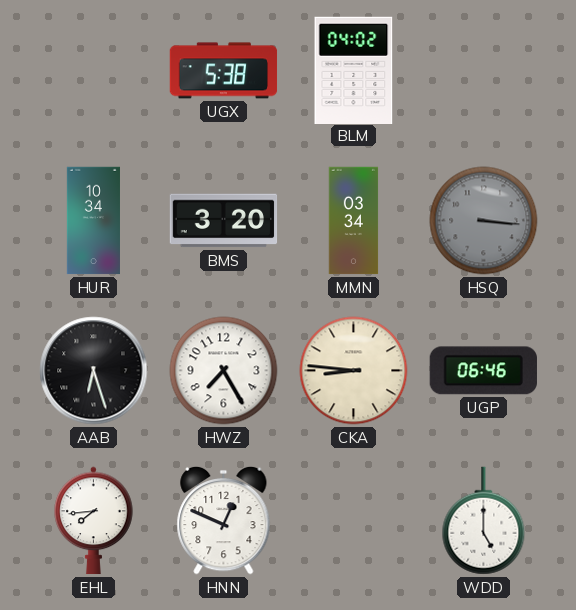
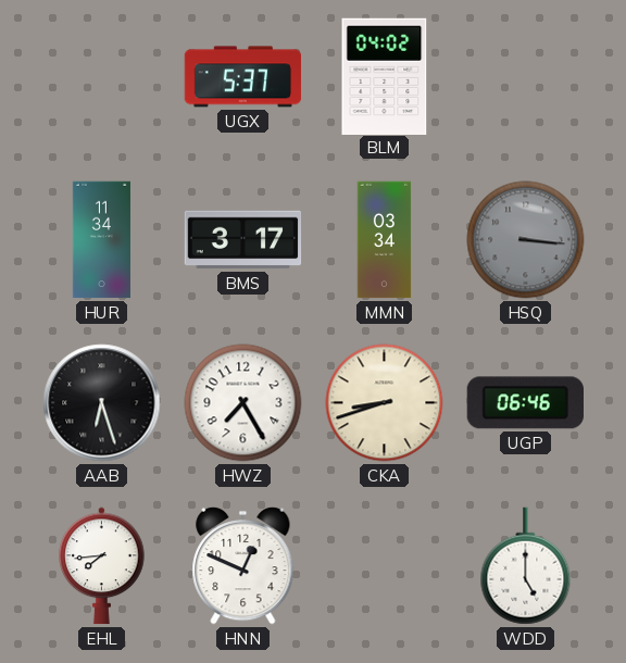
UGX: 5:38 -> 5:37 (243, 77)
HUR: 10:34 -> 11:34 (101, 240)
BMS: 3:20 -> 3:17 (243, 240)
CKA: 8:46 -> 8:42 (385, 403)
